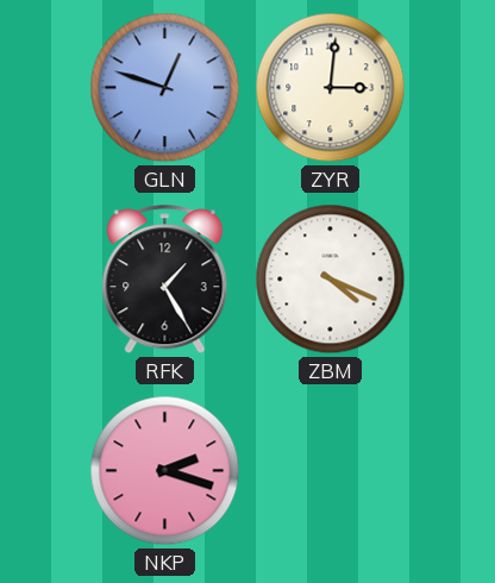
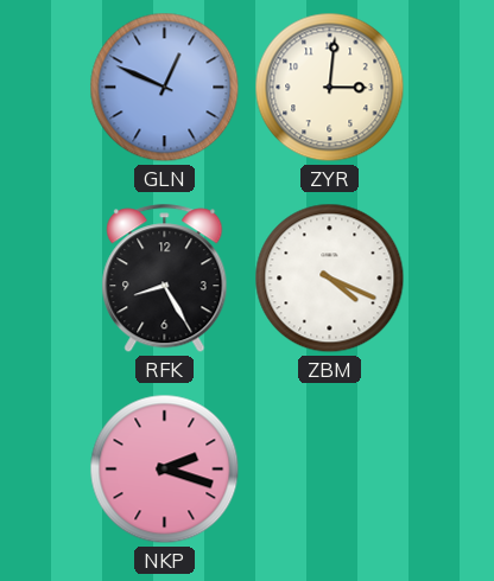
GLN: 12:48 -> 12:49 (165, 88)
RFK: 1:25 -> 8:25 (165, 279)
